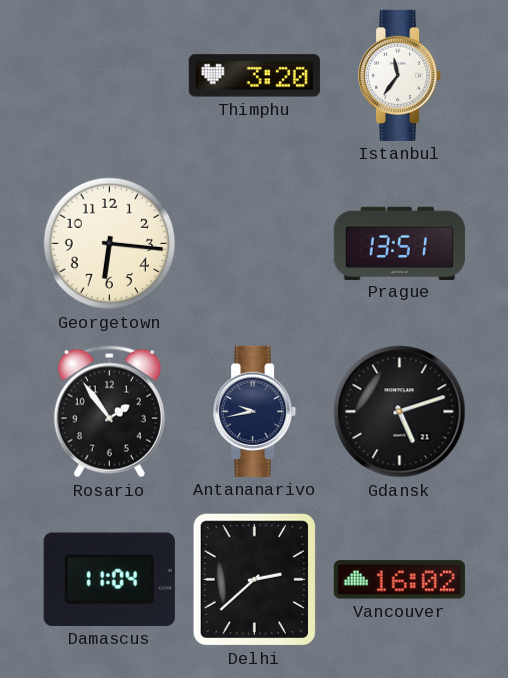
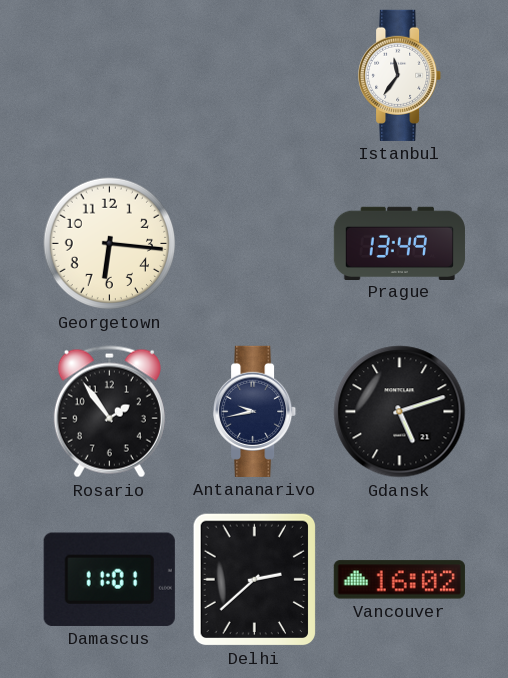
Thimphu: 3:20 -> none (254, 76)
Prague: 13:51 -> 13:49 (399, 243)
Damascus: 11:04 -> 11:01 (109, 579)
